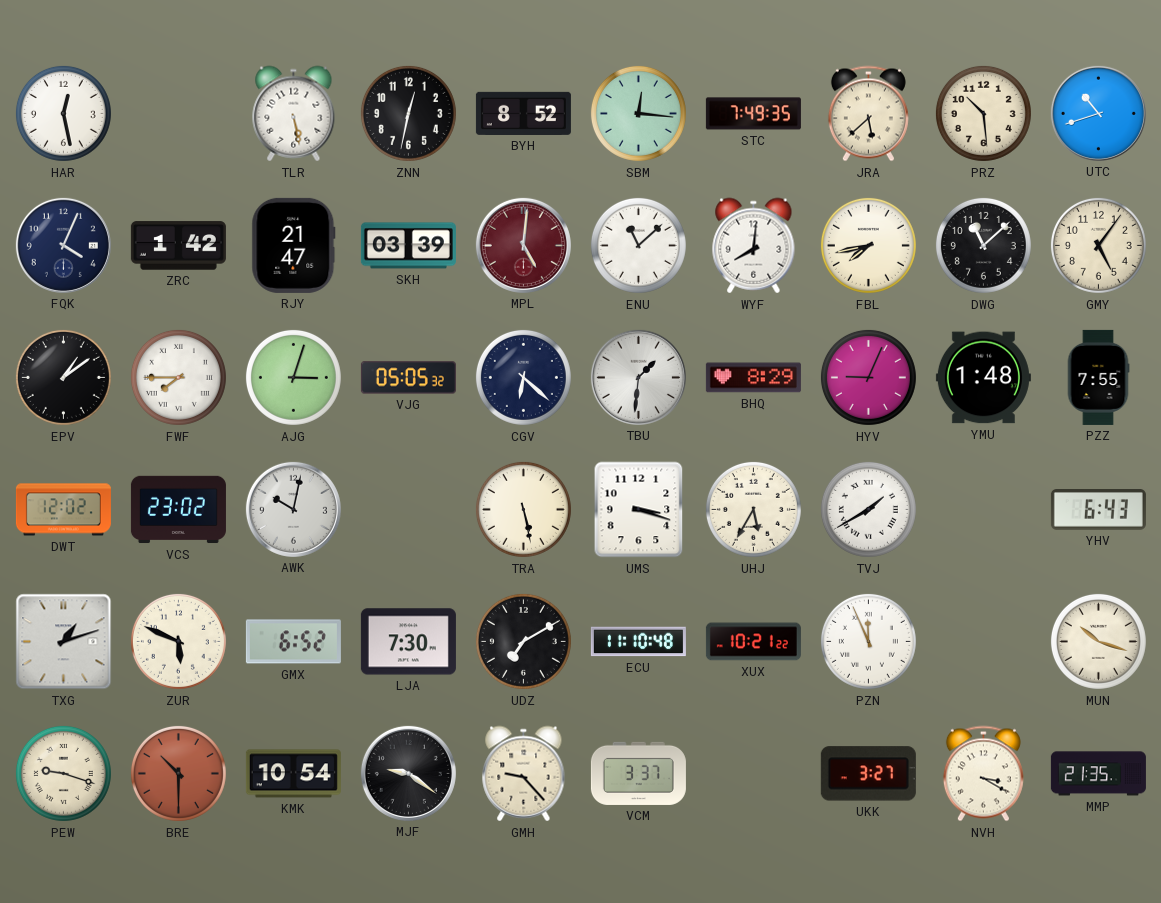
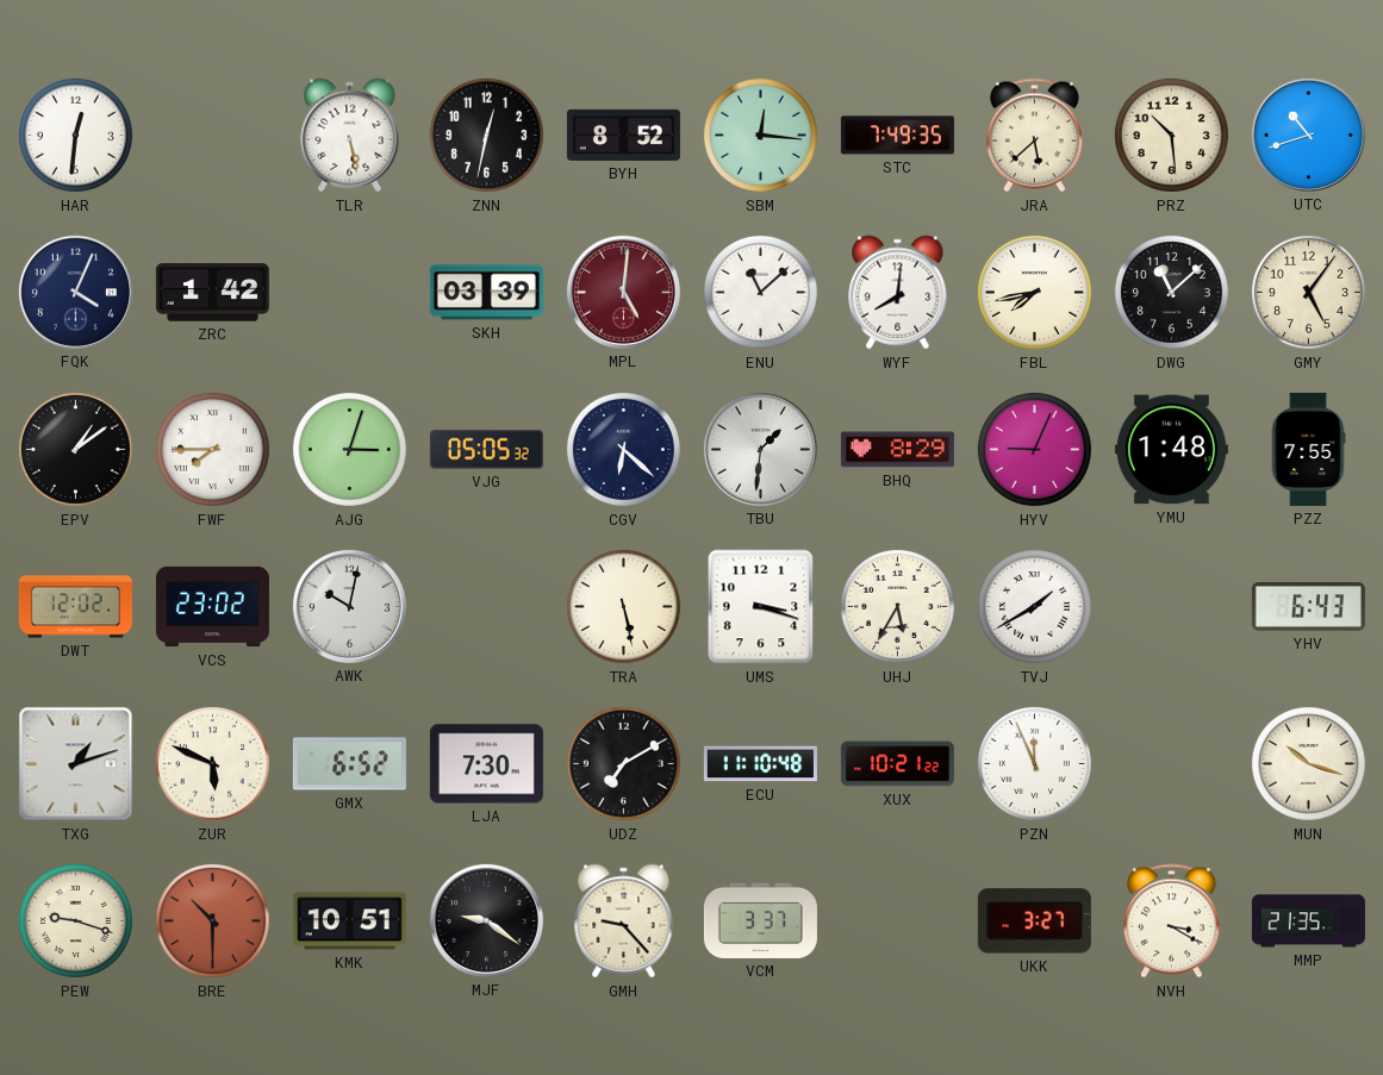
HAR: 12:28 -> 12:31 (75, 135)
RJY: 21:47 -> none (294, 245)
KMK: 10:54 -> 10:51 (349, 921)
